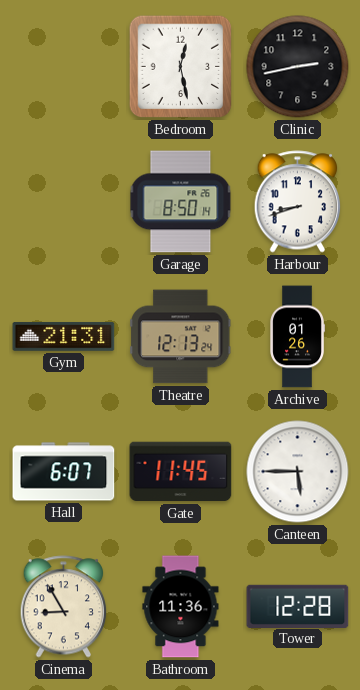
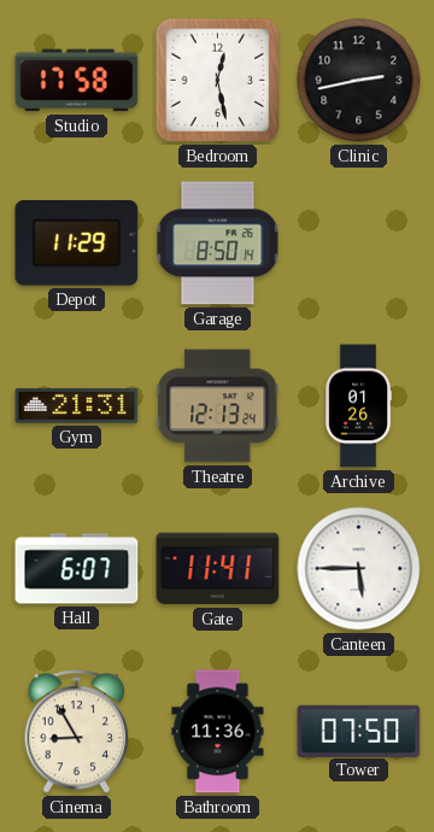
Studio: none -> 17:58 (77, 81)
Depot: none -> 11:29 (77, 244)
Harbour: 8:42 -> none (298, 202)
Gate: 11:45 -> 11:41 (218, 569)
Tower: 12:28 -> 07:50 (359, 731)
